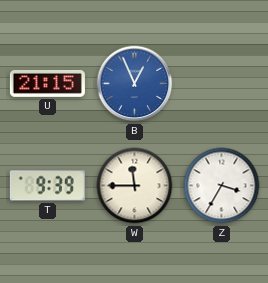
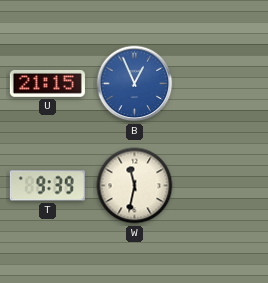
W: 11:45 -> 11:32 (135, 186)
Z: 3:35 -> none (222, 186)
